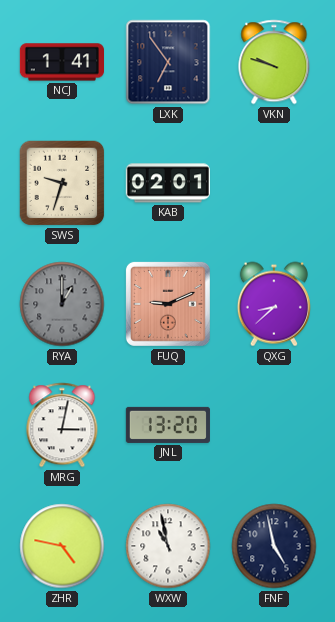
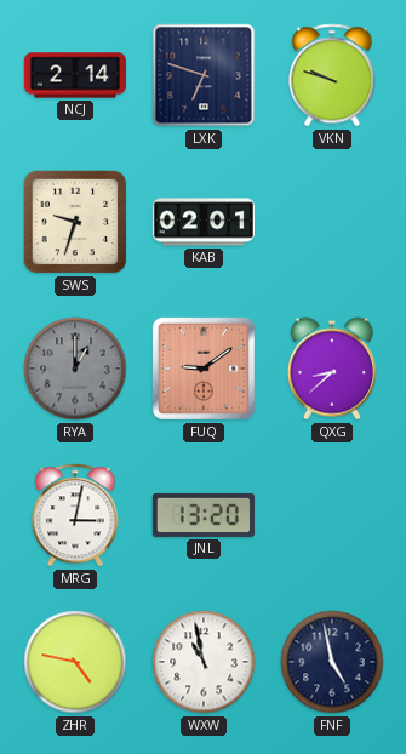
NCJ: 1:41 -> 2:14 (74, 75)
LXK: 6:54 -> 6:48 (204, 75)
FUQ: 9:11 -> 9:09 (204, 369)
